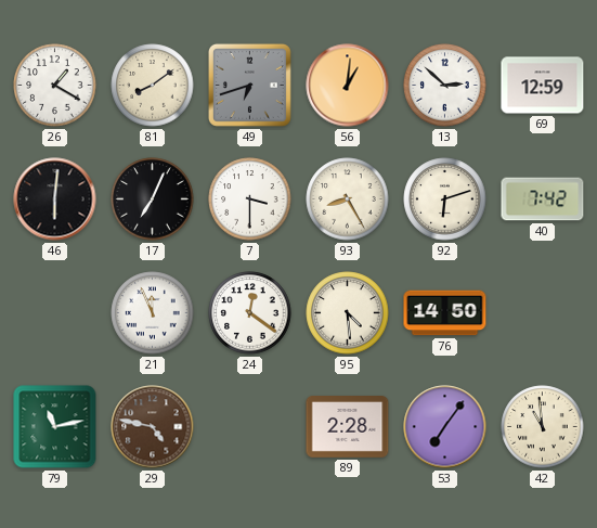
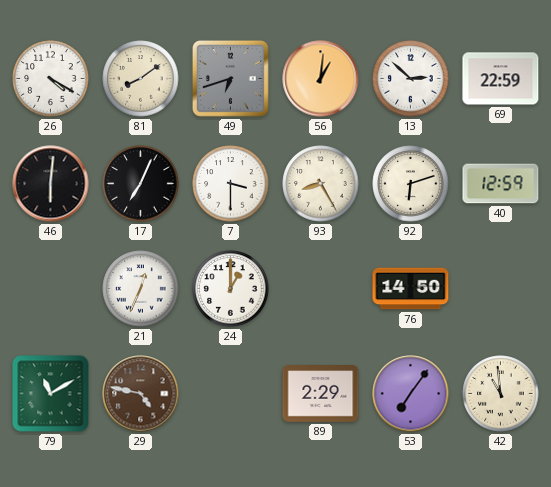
26: 1:20 -> 4:20 (51, 79)
69: 12:59 -> 22:59 (501, 79)
40: 7:42 -> 12:59 (501, 184)
21: 11:56 -> 12:34 (141, 289)
24: 12:21 -> 1:00 (231, 289)
95: 4:29 -> none (348, 313)
79: 11:13 -> 11:10 (51, 394)
89: 2:28 -> 2:29 (321, 394)
